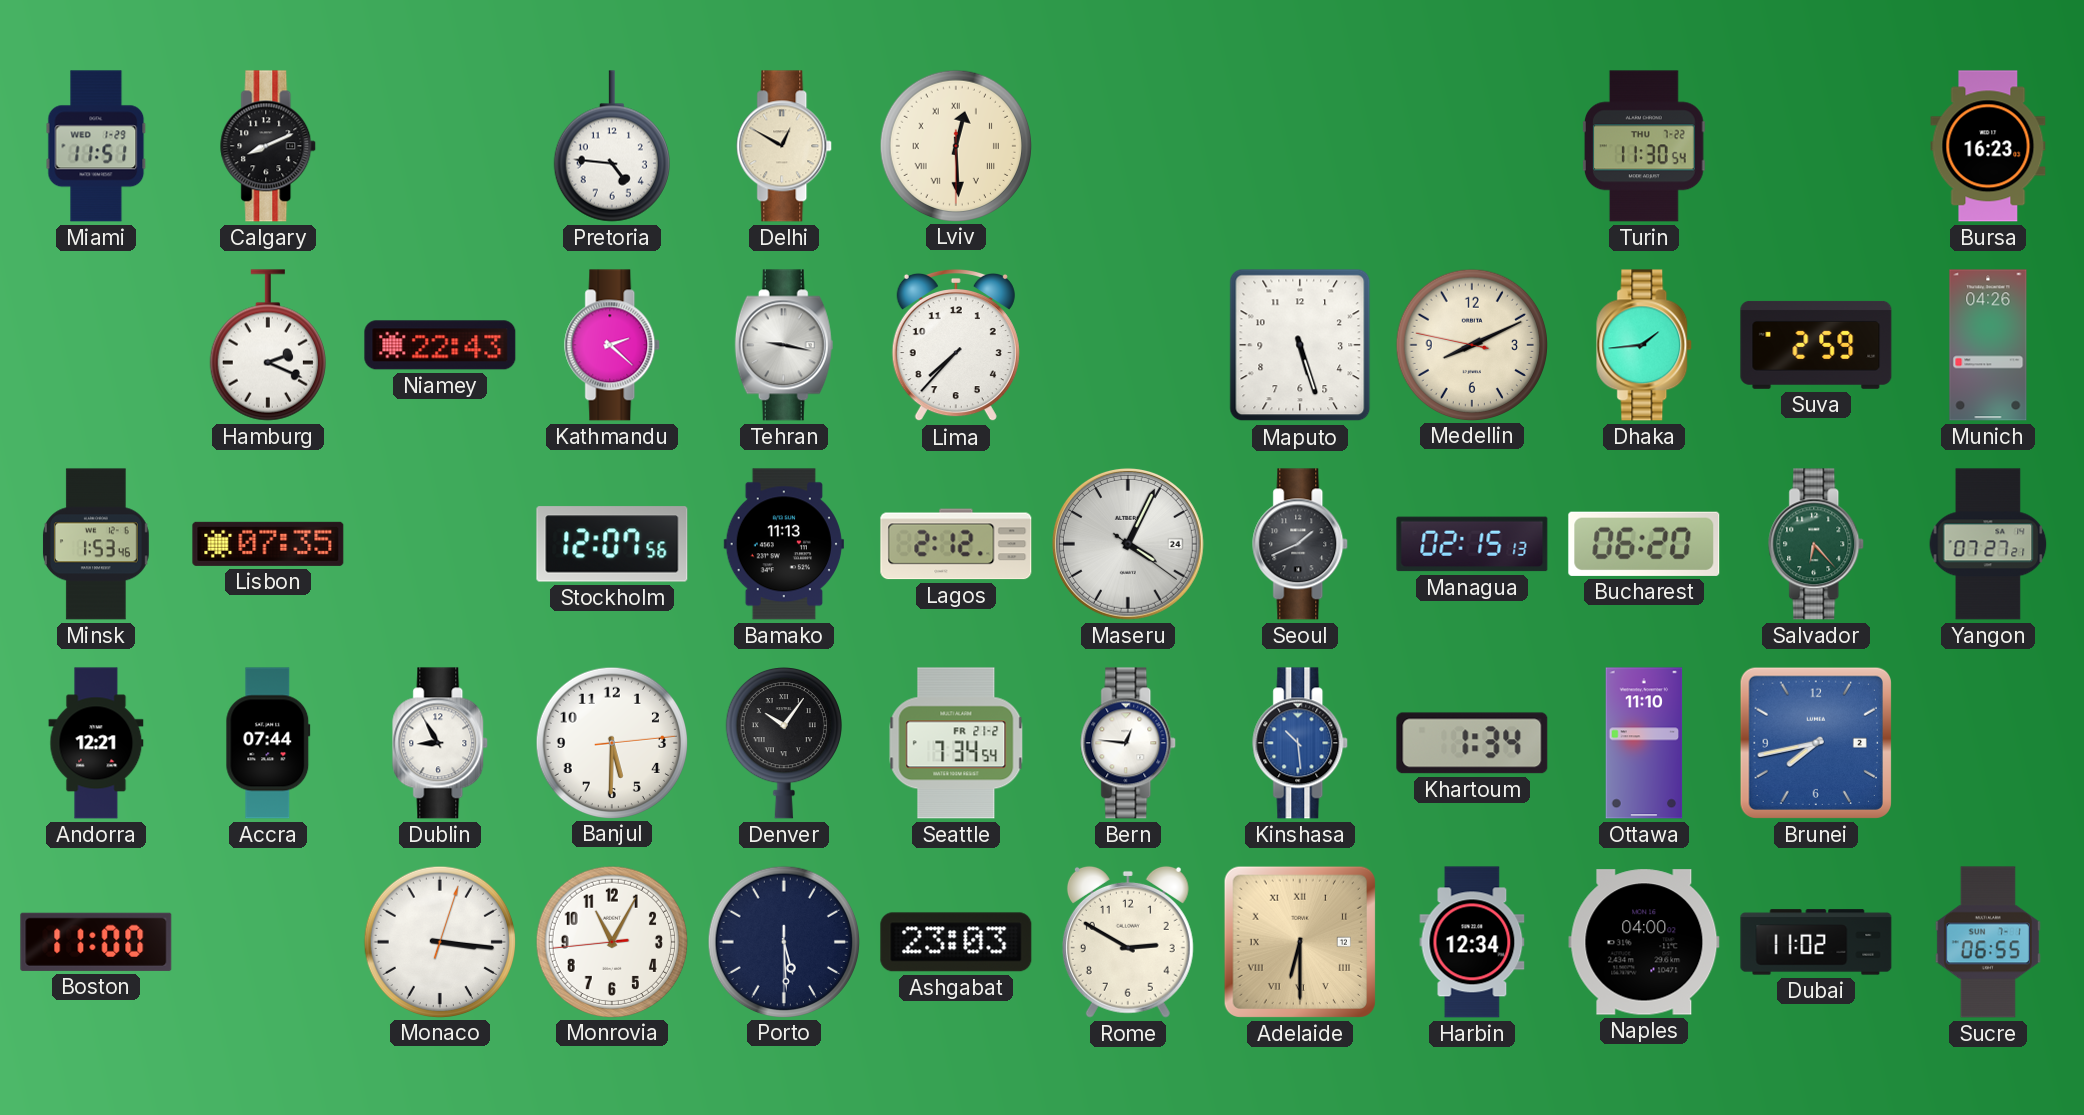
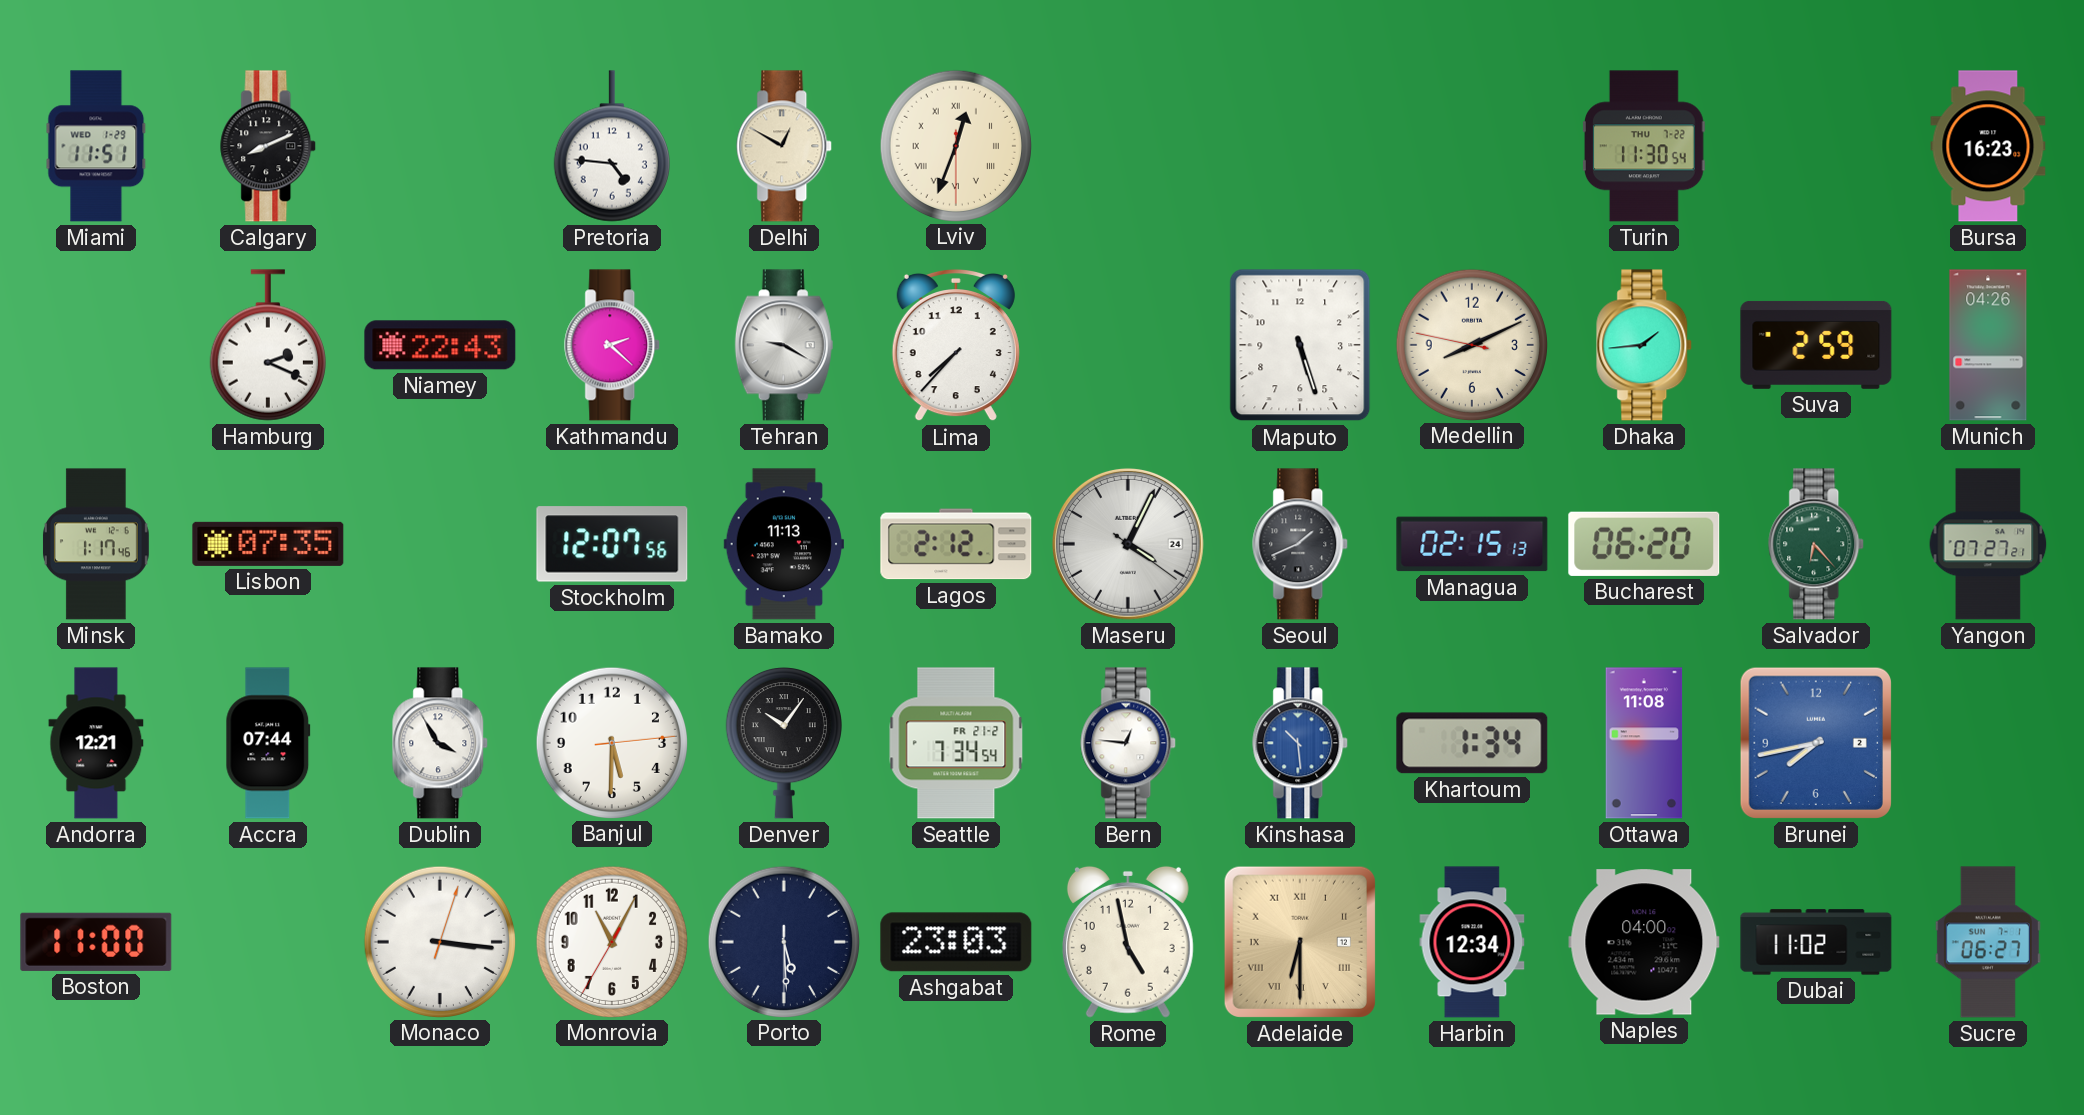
Lviv: 12:29 -> 12:33 (955, 145)
Tehran: 9:17 -> 9:20 (784, 345)
Minsk: 1:53 -> 1:17 (96, 544)
Dublin: 8:55 -> 3:55 (441, 743)
Ottawa: 11:10 -> 11:08 (1644, 743)
Monrovia: 11:04:44 -> 11:04:35 (611, 941)
Rome: 2:50 -> 4:58 (1128, 942)
Sucre: 06:55 -> 06:27 (1988, 942)
